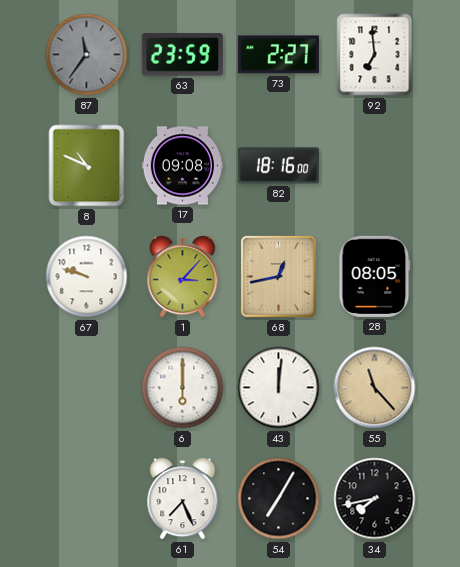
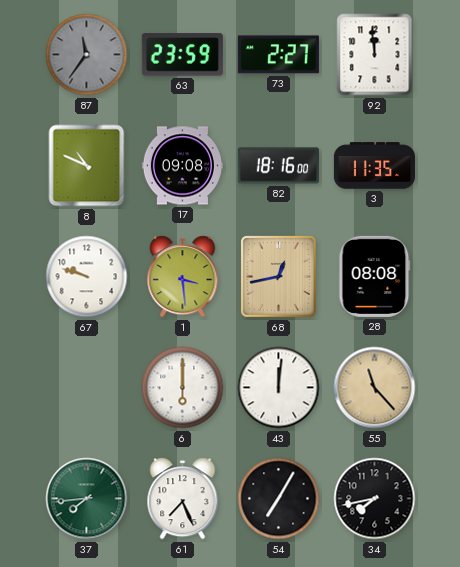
92: 6:59 -> 11:59 (375, 55)
3: none -> 11:35 (374, 166)
1: 3:07 -> 3:29 (183, 277)
28: 08:05 -> 08:08 (375, 276)
37: none -> 7:44 (87, 499)
